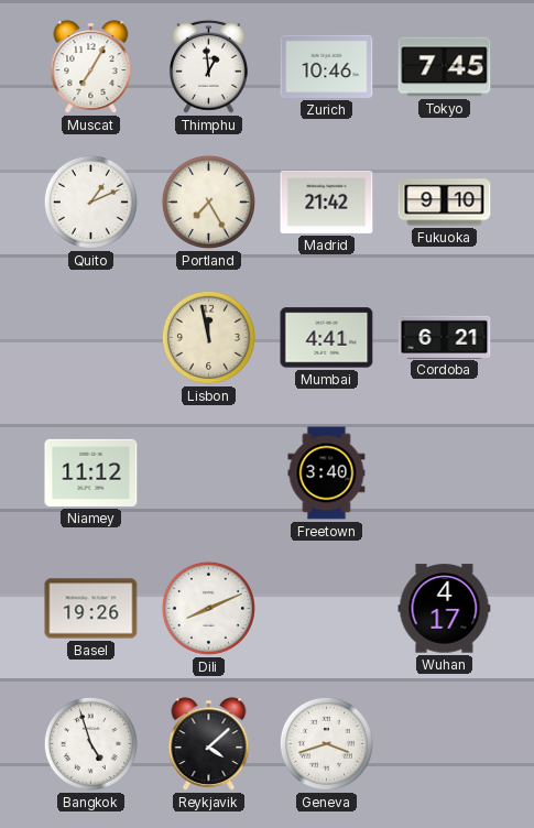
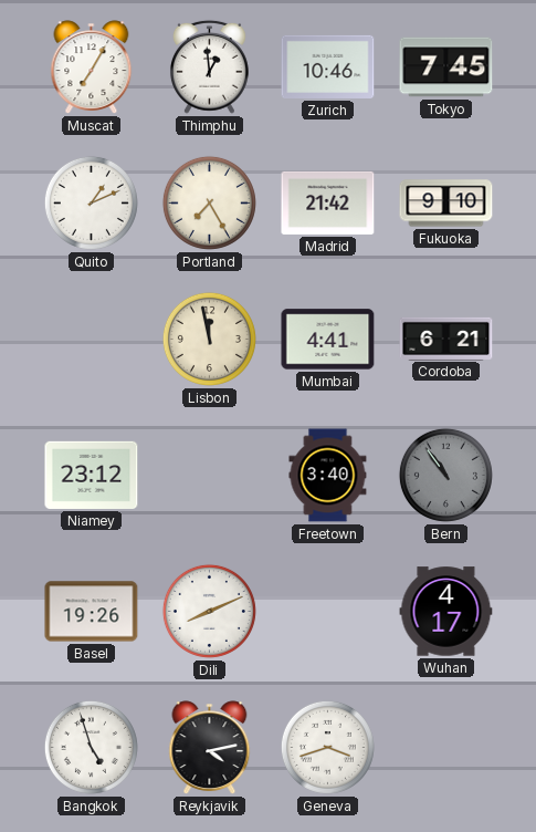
Niamey: 11:12 -> 23:12 (92, 475)
Bern: none -> 10:54 (445, 475)
Reykjavik: 4:08 -> 4:13 (210, 748)
